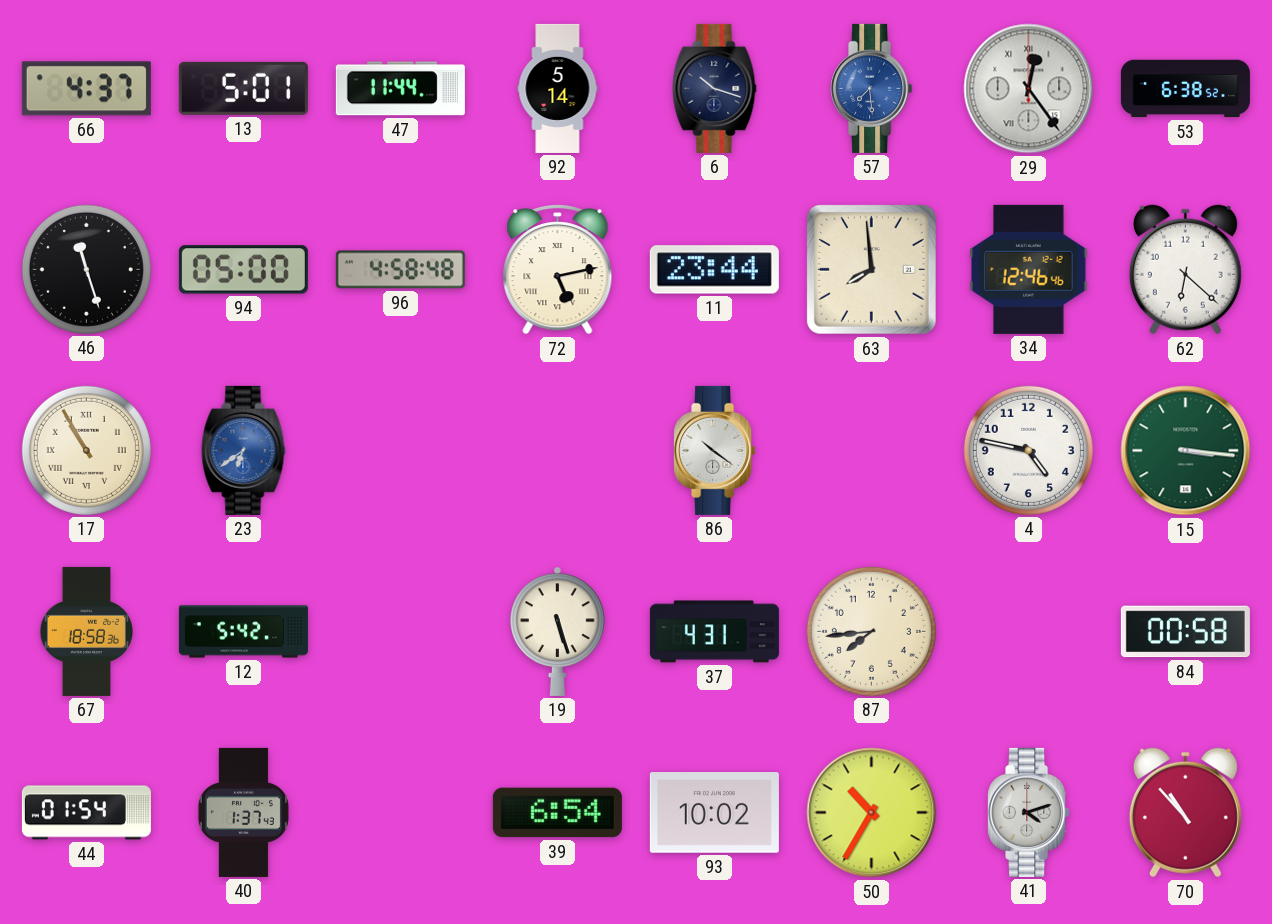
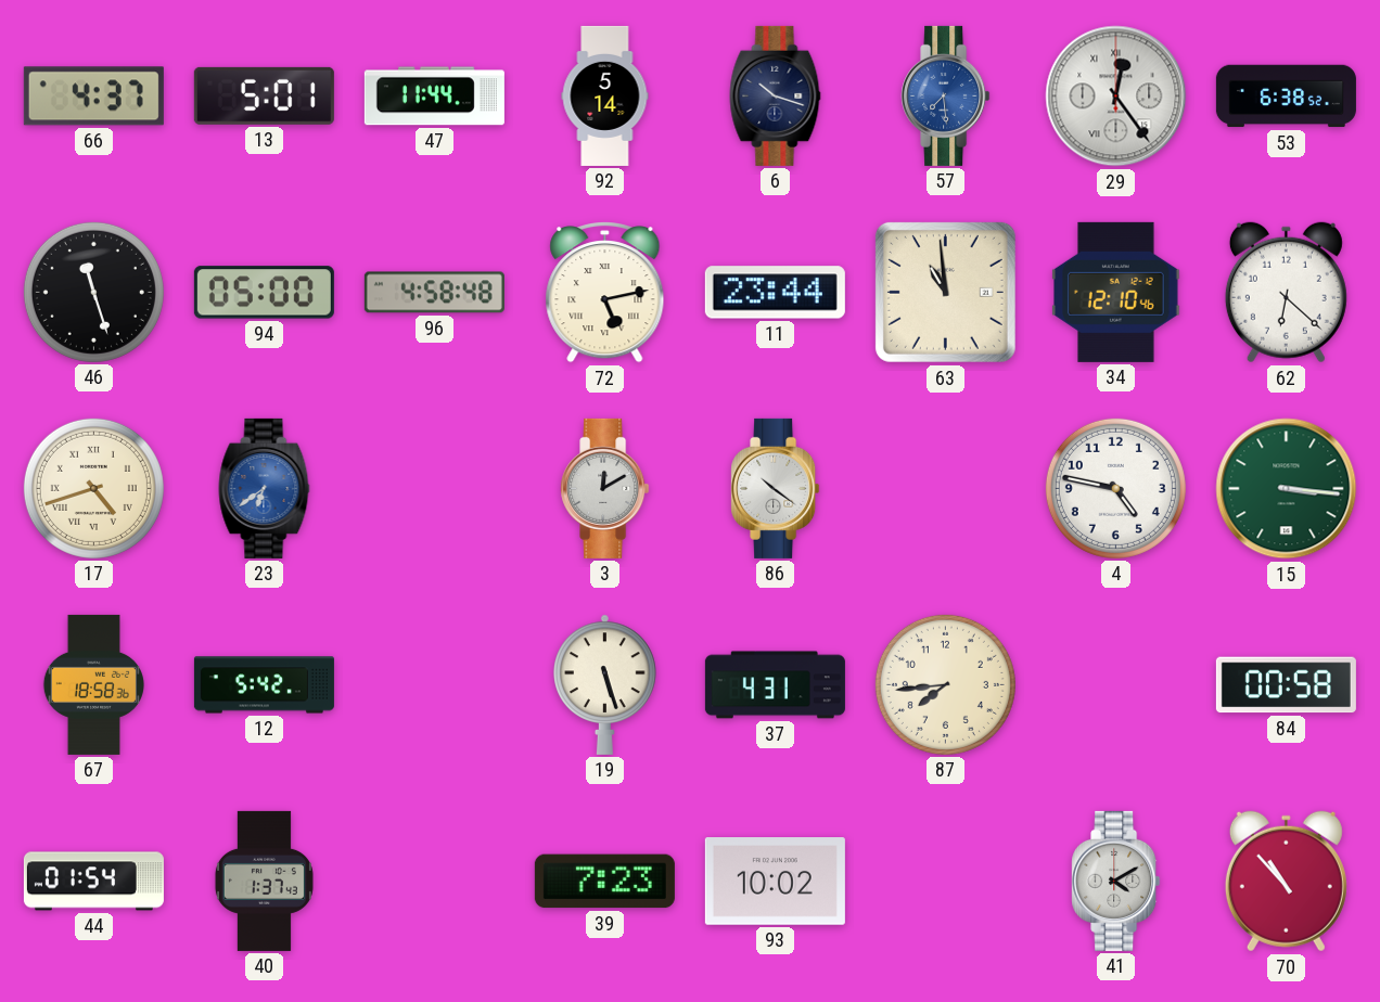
63: 7:59 -> 10:59 (945, 292)
34: 12:46 -> 12:10 (1116, 292)
17: 10:55 -> 4:42 (93, 488)
3: none -> 12:10 (605, 488)
39: 6:54 -> 7:23 (604, 882)
50: 10:35 -> none (872, 813)
41: 4:12 -> 4:10 (1116, 881)
